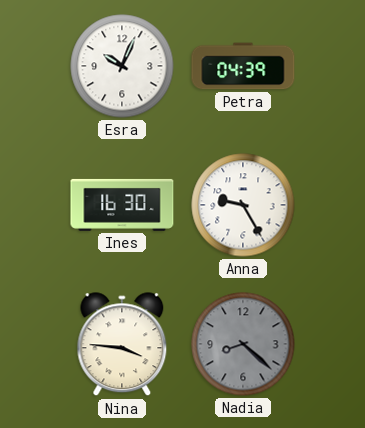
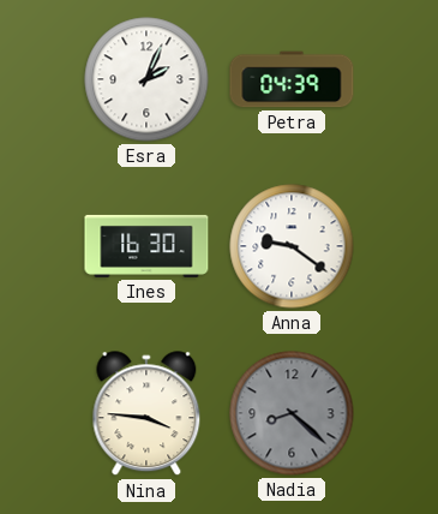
Esra: 10:04 -> 2:04 (146, 79)
Anna: 9:25 -> 9:21 (292, 246)
